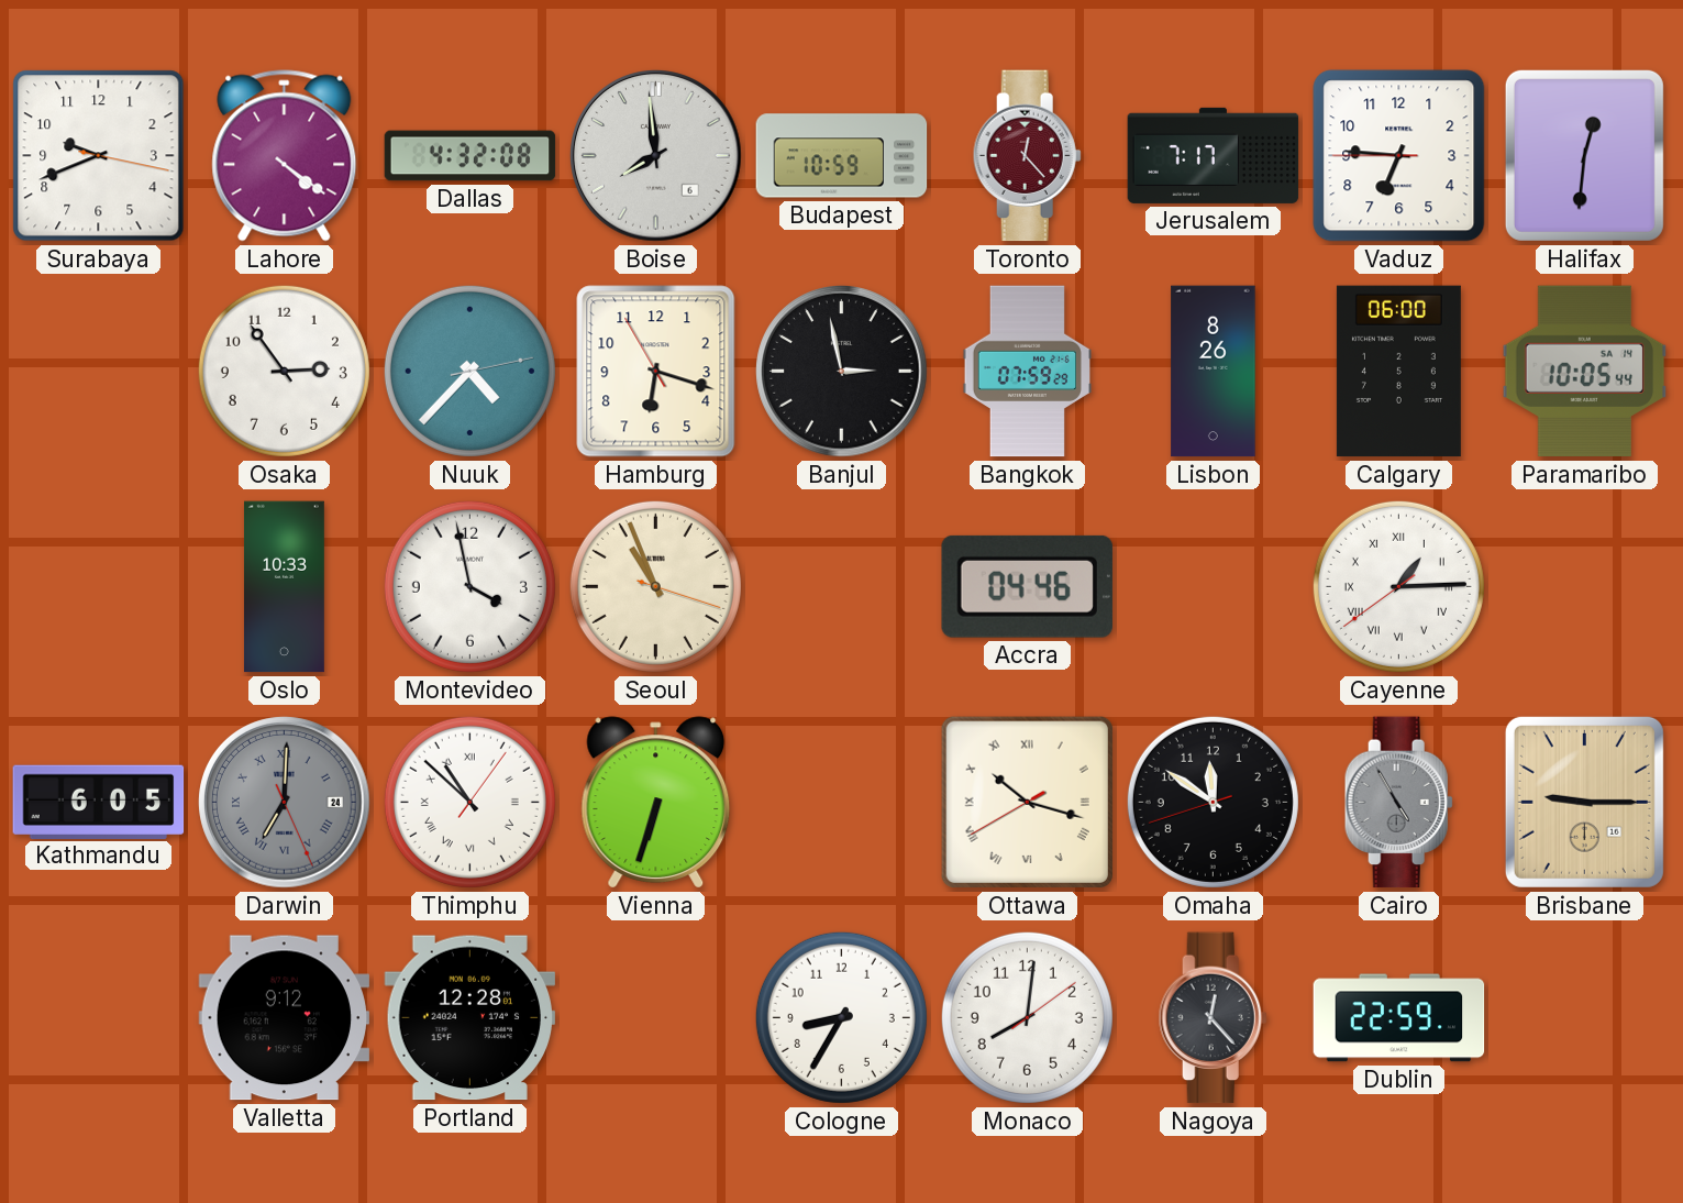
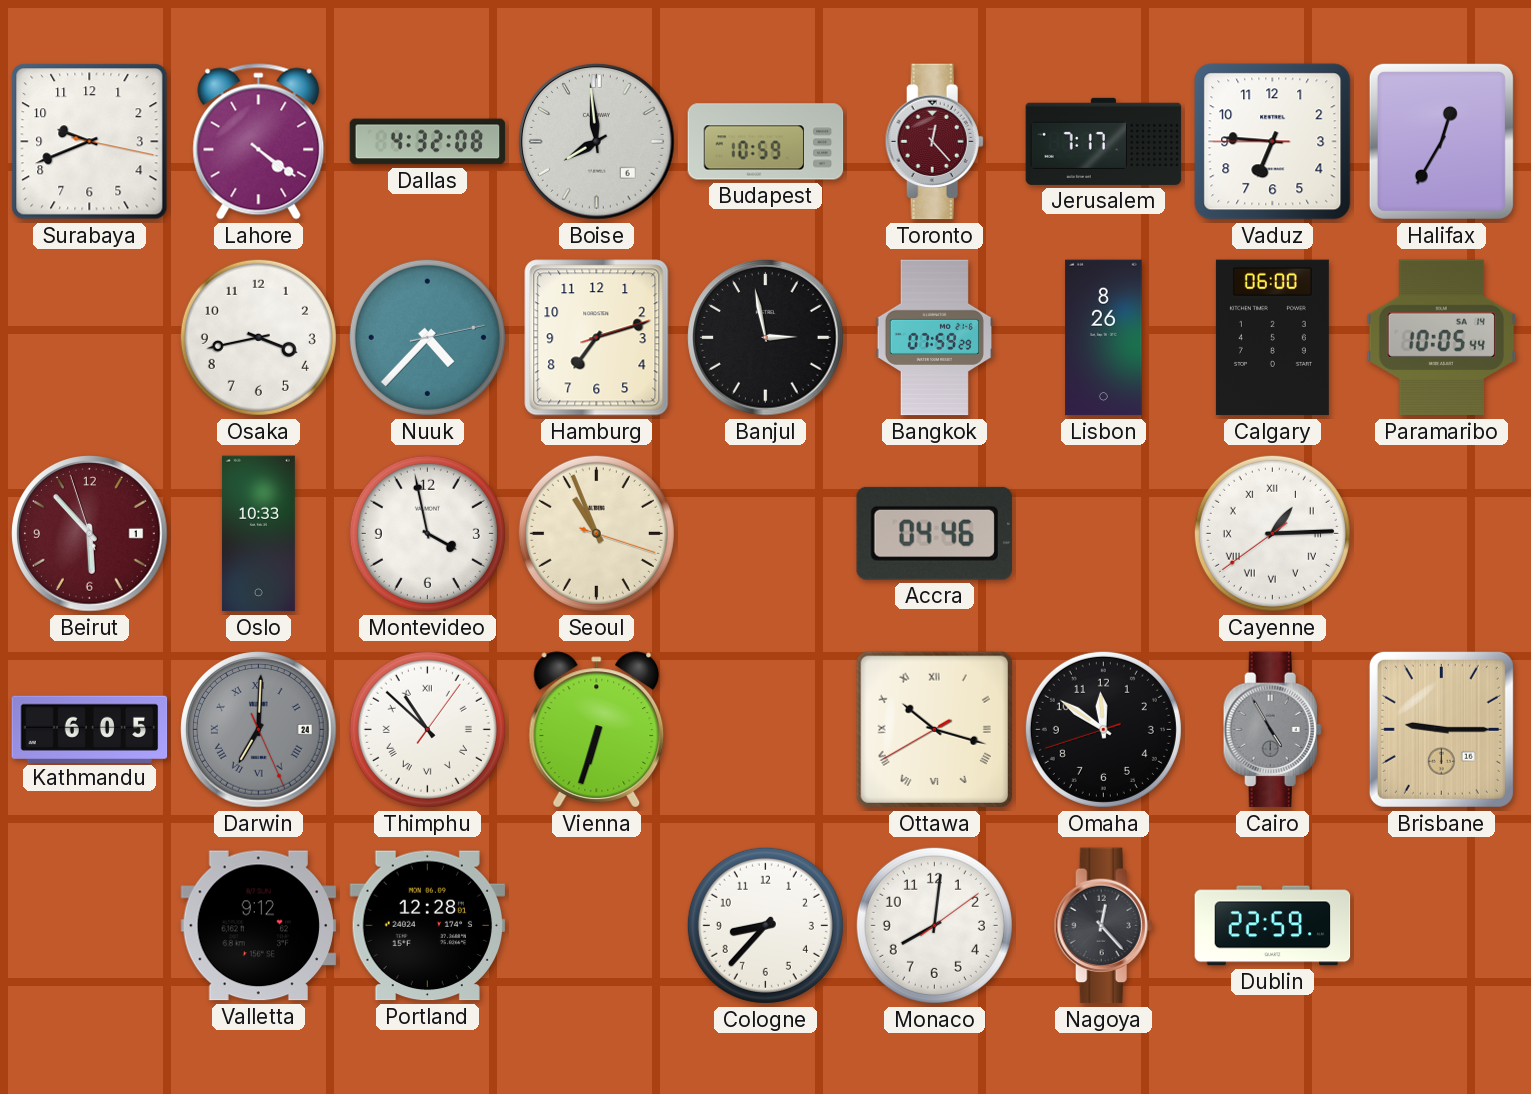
Halifax: 12:31 -> 12:35 (1441, 141)
Osaka: 2:54 -> 3:43 (258, 337)
Hamburg: 6:17 -> 7:12 (597, 338)
Beirut: none -> 5:52 (90, 534)
Cologne: 8:35 -> 8:37 (765, 925)
